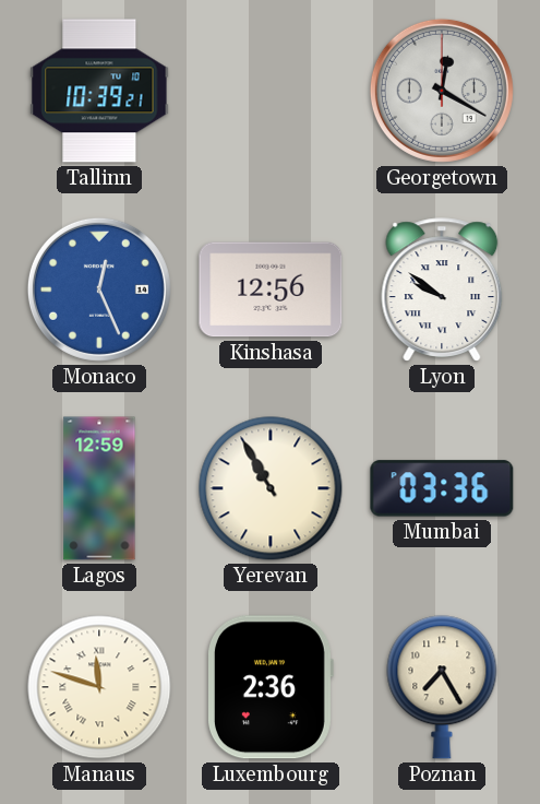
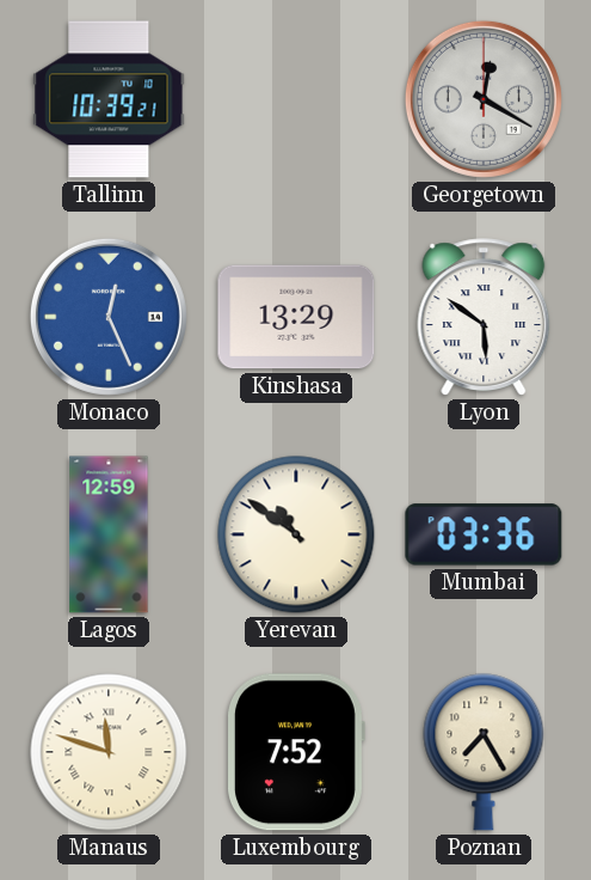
Kinshasa: 12:56 -> 13:29 (296, 317)
Lyon: 9:51 -> 5:51 (484, 317)
Yerevan: 10:55 -> 10:51 (296, 534)
Luxembourg: 2:36 -> 7:52 (295, 752)
